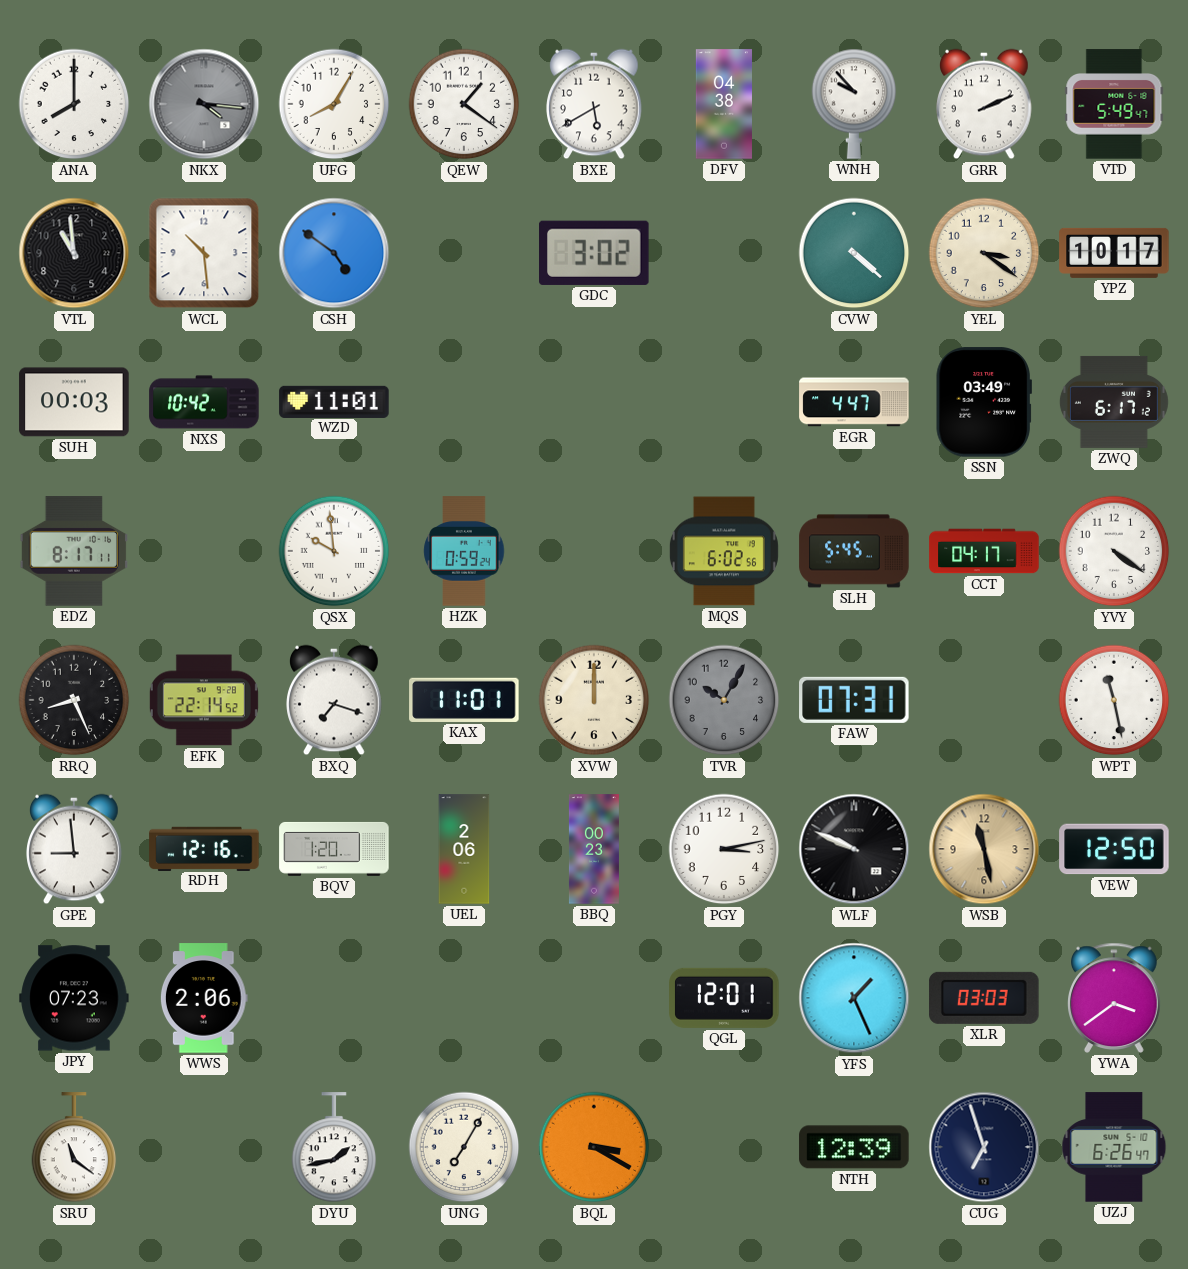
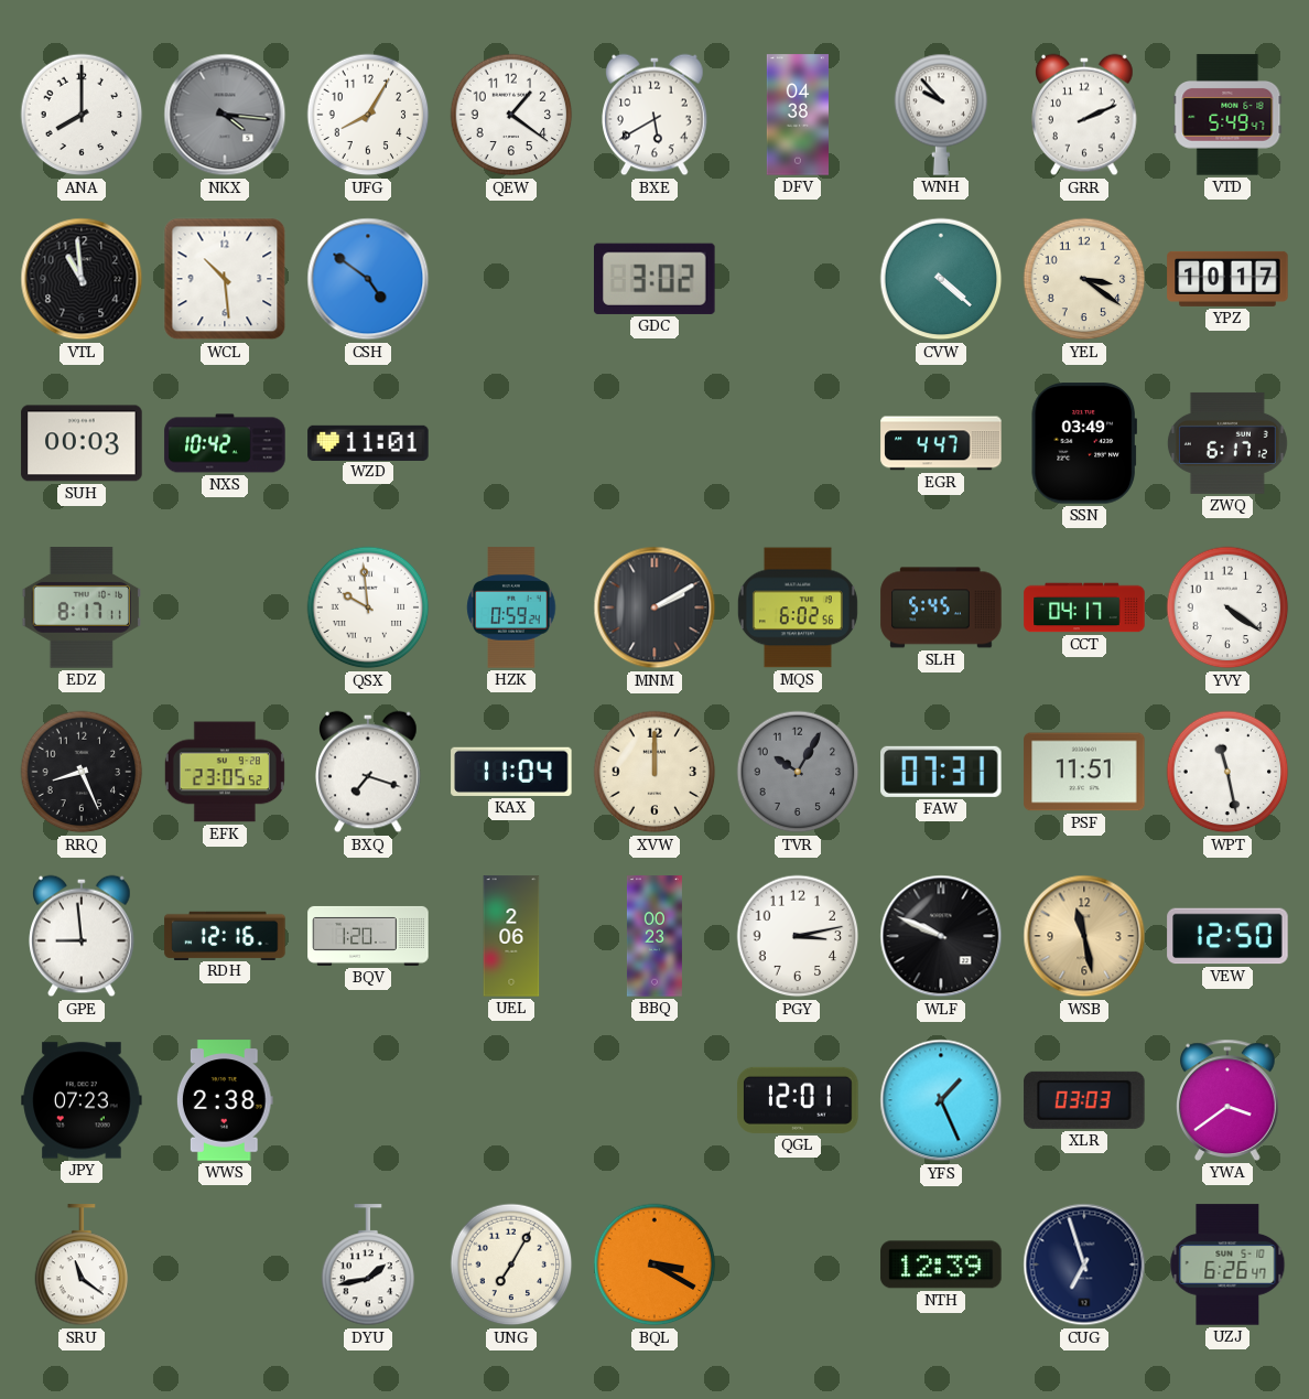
MNM: none -> 2:10 (654, 607)
EFK: 22:14 -> 23:05 (225, 772)
KAX: 11:01 -> 11:04 (511, 772)
PSF: none -> 11:51 (1084, 772)
WWS: 2:06 -> 2:38 (225, 1100)
